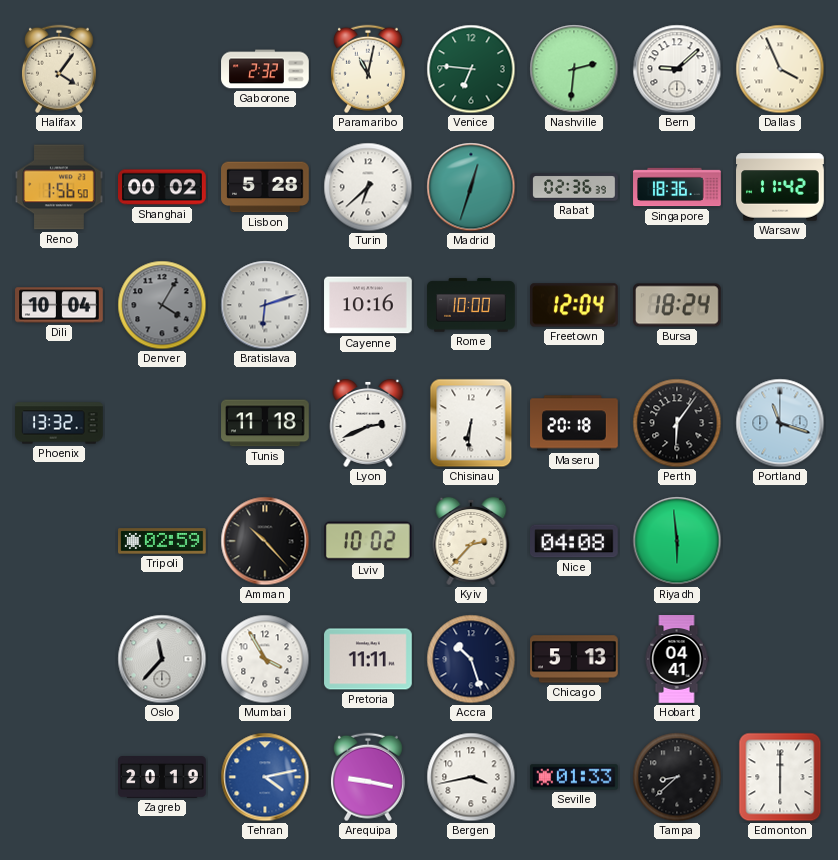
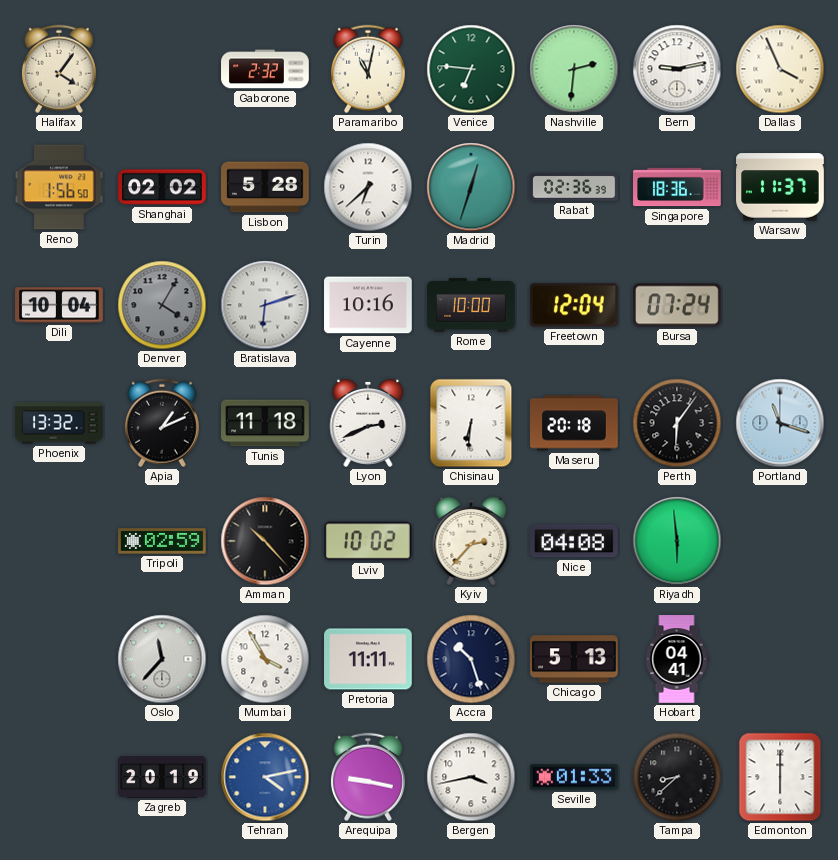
Bern: 9:08 -> 9:13 (677, 69)
Shanghai: 00:02 -> 02:02 (162, 187)
Warsaw: 11:42 -> 11:37 (780, 187)
Bursa: 18:24 -> 07:24 (678, 305)
Apia: none -> 1:11 (162, 423)
